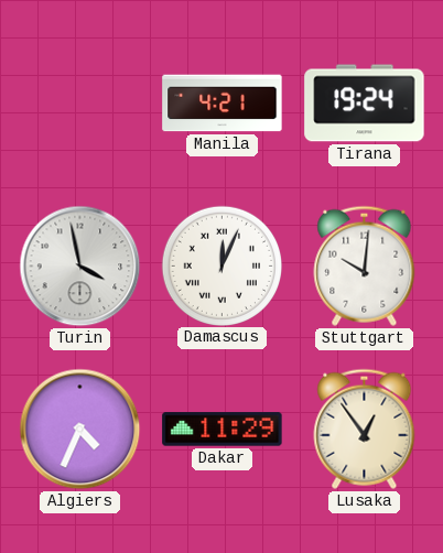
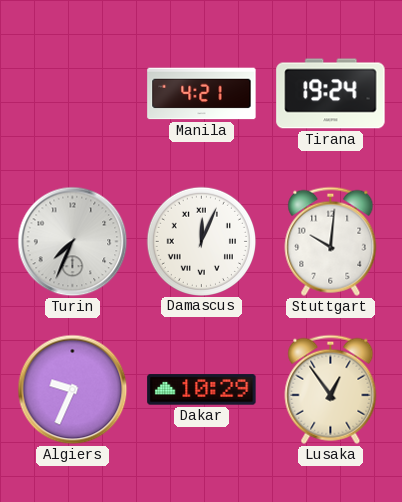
Turin: 3:58 -> 7:34 (73, 242)
Algiers: 4:34 -> 9:34 (73, 390)
Dakar: 11:29 -> 10:29 (202, 390)
